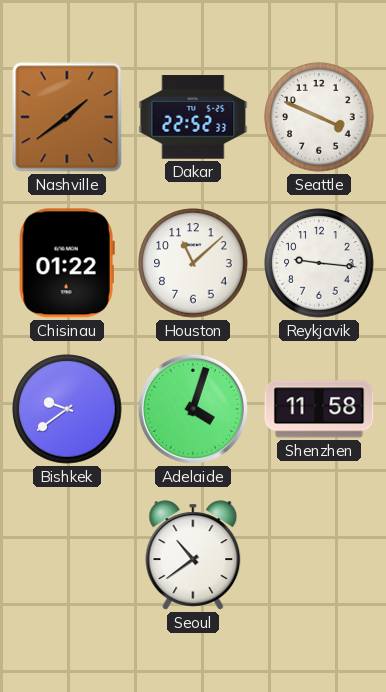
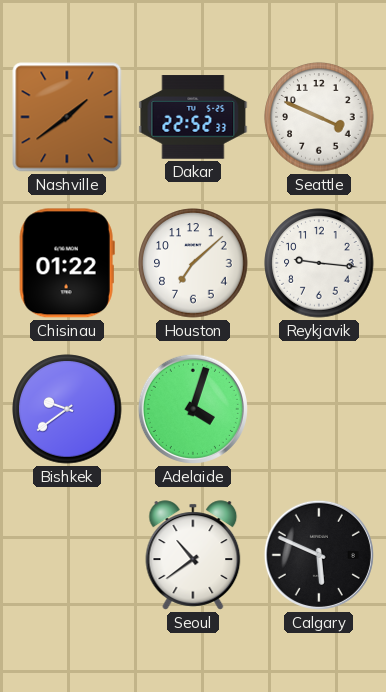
Houston: 11:08 -> 7:08 (193, 263)
Shenzhen: 11:58 -> none (319, 409)
Calgary: none -> 5:49 (319, 555)
